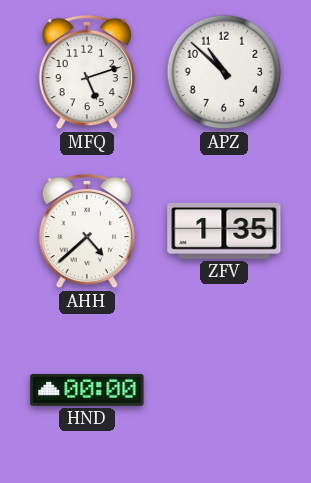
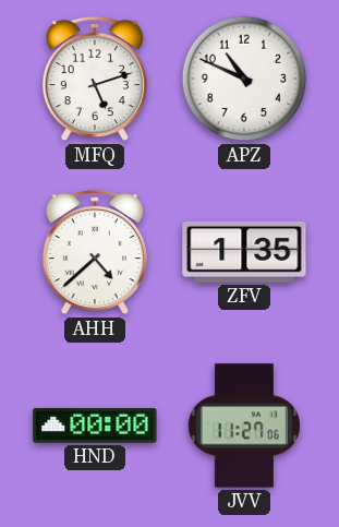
APZ: 10:52 -> 10:49 (244, 79)
JVV: none -> 11:27 (244, 426)
